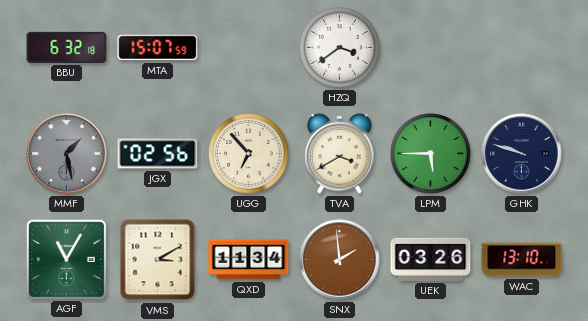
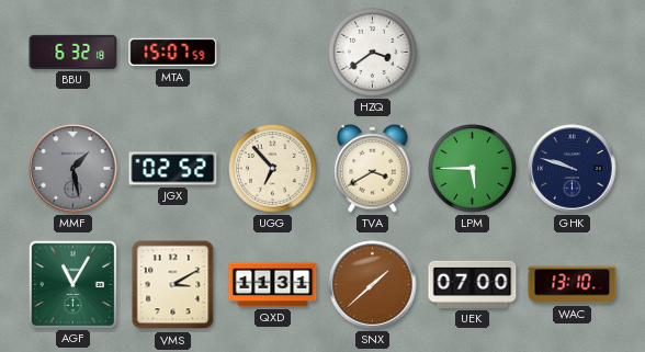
JGX: 02:56 -> 02:52 (173, 169)
QXD: 11:34 -> 11:31 (273, 285)
SNX: 1:59 -> 1:38 (373, 285)
UEK: 03:26 -> 07:00 (473, 284)
